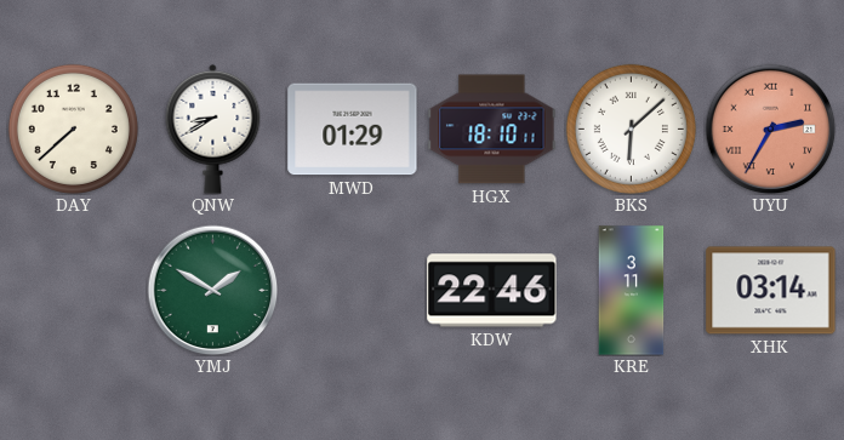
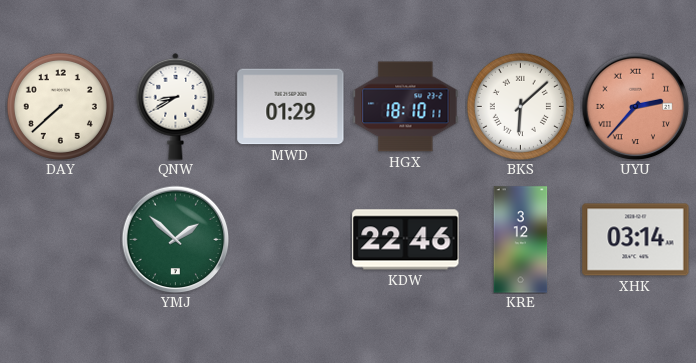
UYU: 2:35 -> 2:37 (635, 106)
YMJ: 1:50 -> 1:52 (175, 239)
KRE: 3:11 -> 3:12 (521, 240)
